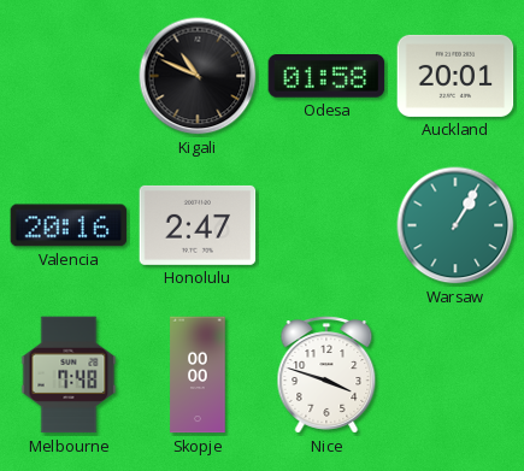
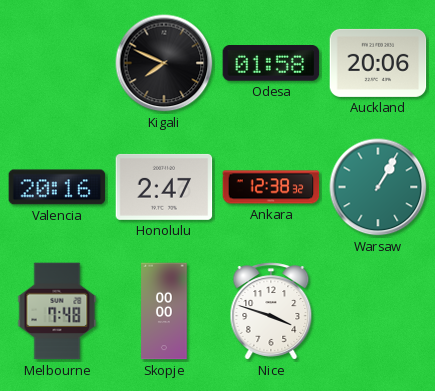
Kigali: 10:49 -> 7:49 (164, 63)
Auckland: 20:01 -> 20:06 (378, 63)
Ankara: none -> 12:38 (271, 187)
